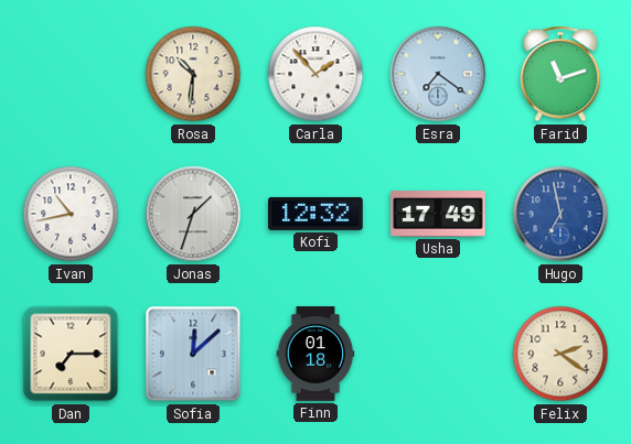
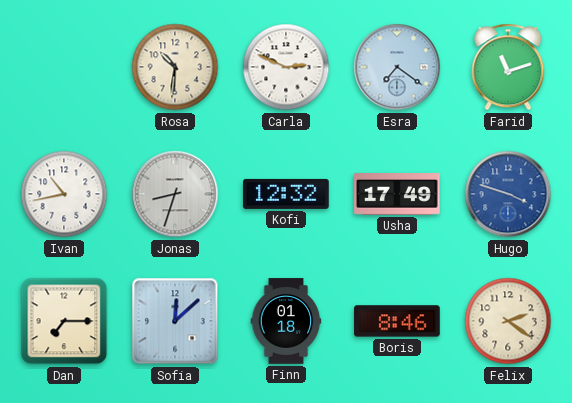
Carla: 1:53 -> 2:49 (286, 67)
Jonas: 1:33 -> 8:33 (175, 194)
Hugo: 6:58 -> 3:48 (508, 194)
Boris: none -> 8:46 (397, 321)
